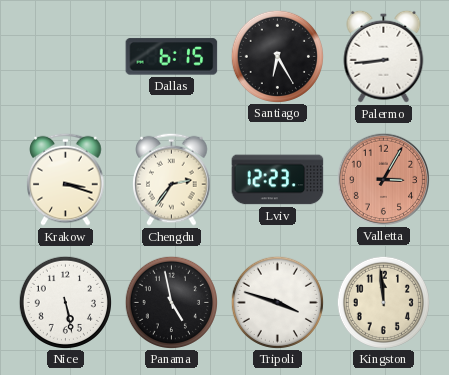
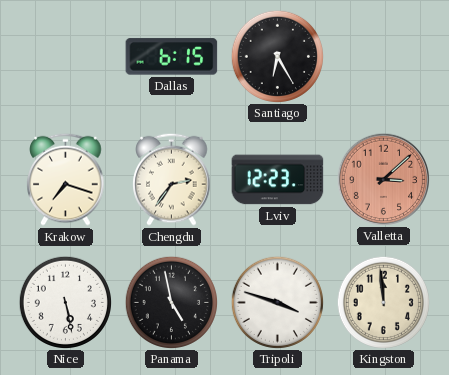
Palermo: 8:44 -> none (384, 56)
Krakow: 3:18 -> 7:18 (66, 179)
Valletta: 3:05 -> 3:08 (383, 179)
